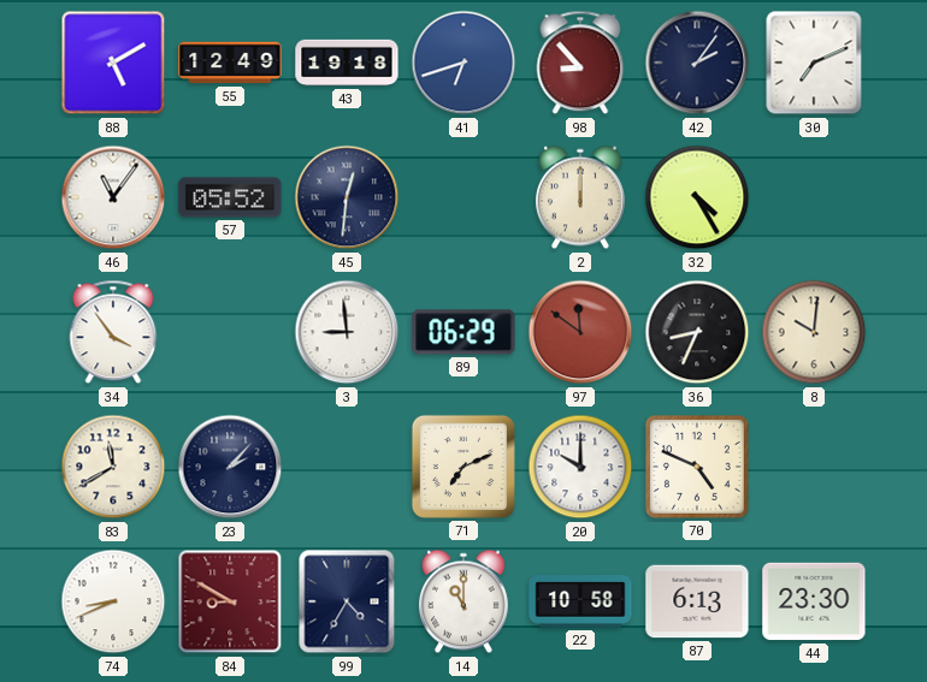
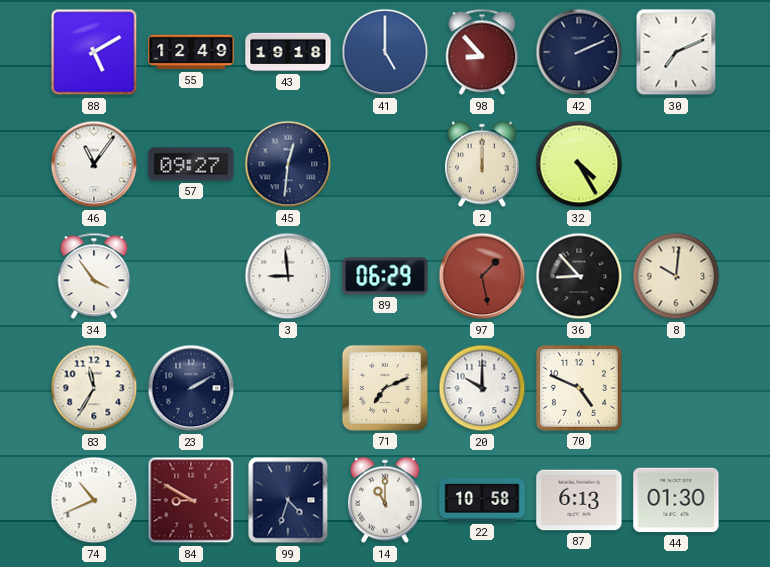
41: 6:42 -> 5:00 (385, 52)
42: 2:06 -> 2:11 (579, 52)
57: 05:52 -> 09:27 (191, 164)
97: 11:51 -> 1:28 (482, 276)
36: 8:34 -> 8:53 (579, 276)
83: 11:40 -> 11:35 (94, 388)
23: 2:07 -> 2:10 (191, 388)
74: 8:41 -> 10:41 (94, 500)
99: 4:35 -> 4:33 (288, 500)
44: 23:30 -> 01:30 (676, 500)
